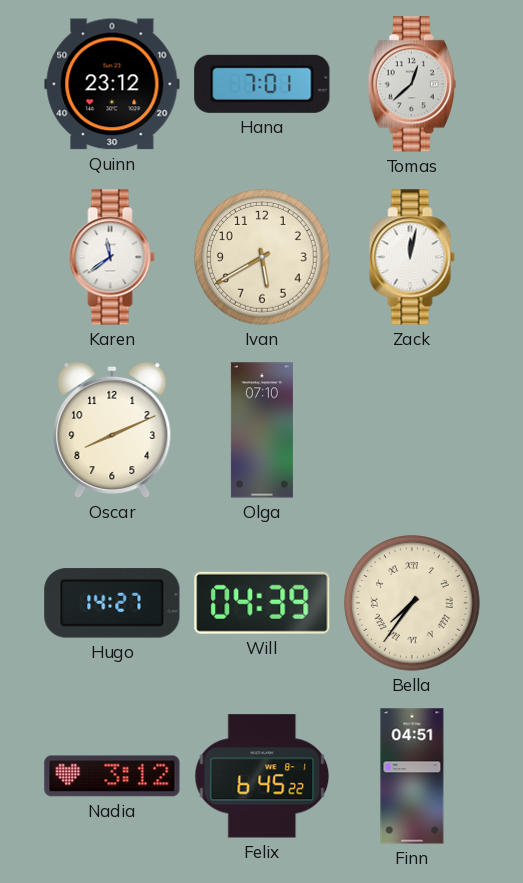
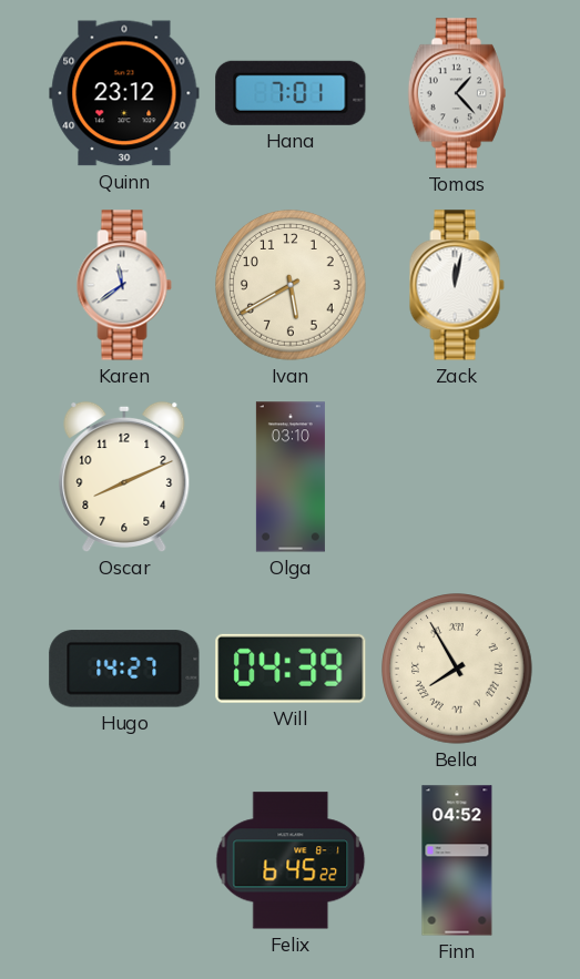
Tomas: 12:38 -> 1:23 (457, 93)
Olga: 07:10 -> 03:10 (291, 477)
Bella: 7:36 -> 7:55 (458, 670)
Nadia: 3:12 -> none (112, 776)
Finn: 04:51 -> 04:52 (457, 860)
